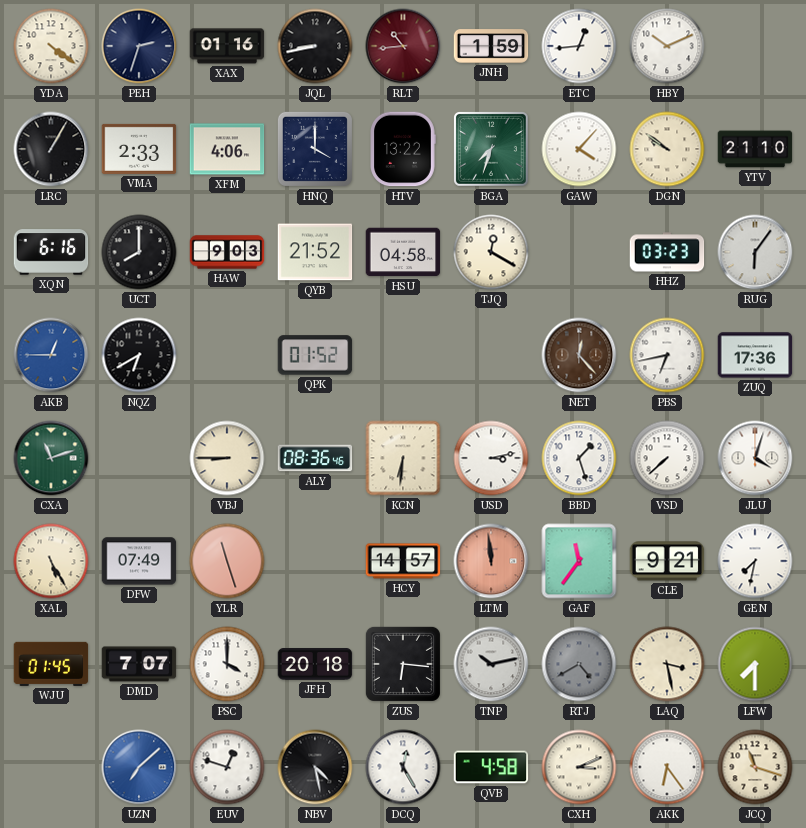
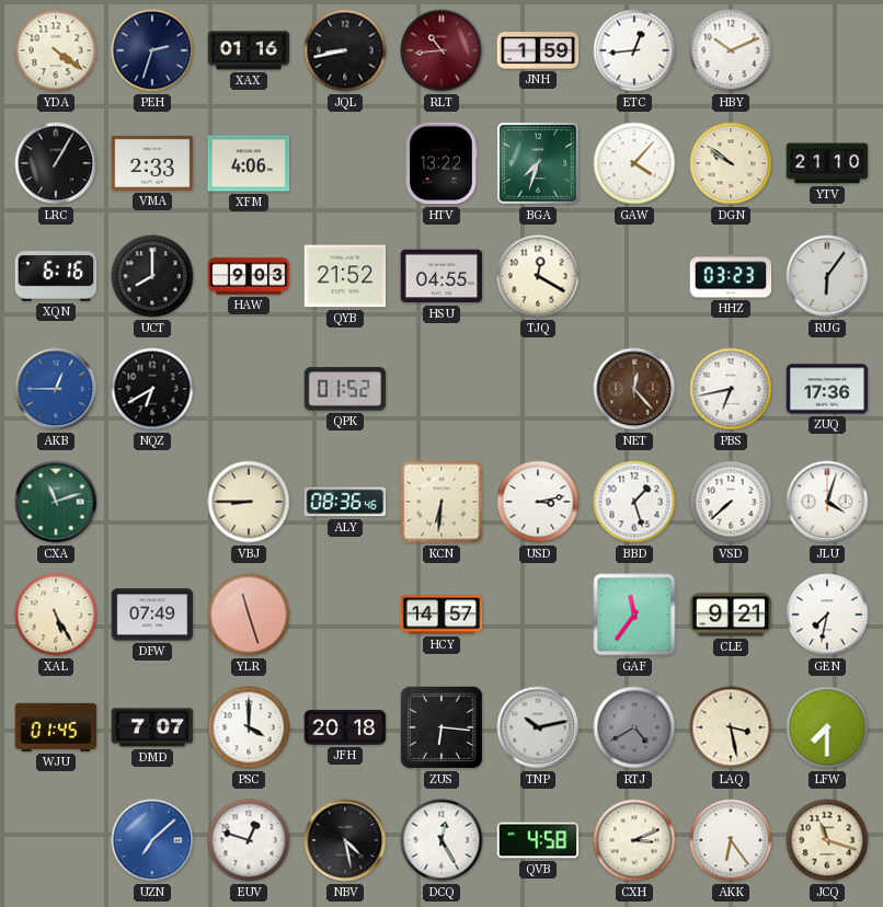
HNQ: 4:00 -> none (315, 149)
HSU: 04:58 -> 04:55 (441, 276)
LTM: 11:59 -> none (491, 561)
